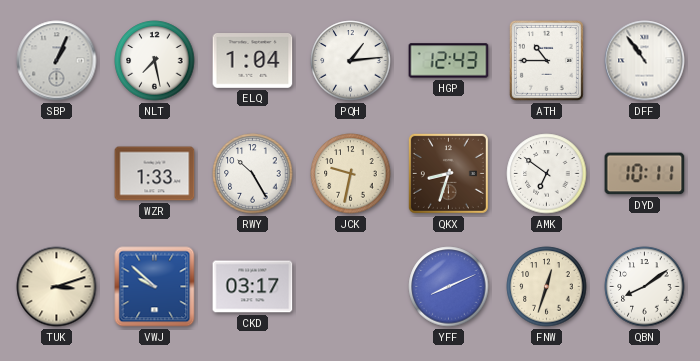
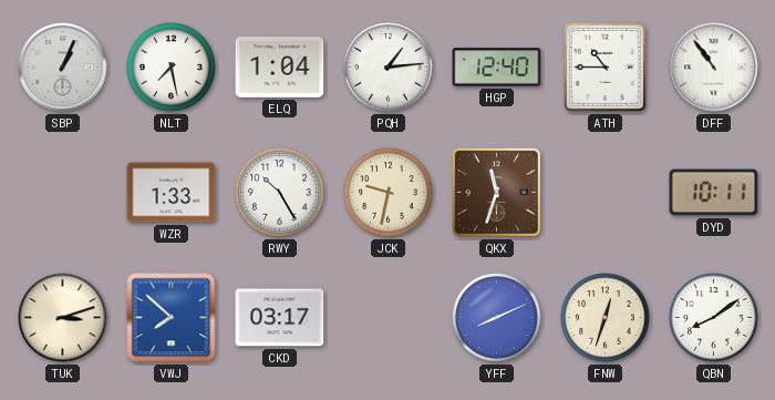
HGP: 12:43 -> 12:40 (497, 68)
QKX: 8:33 -> 11:33 (496, 192)
AMK: 6:51 -> none (547, 174)
VWJ: 9:52 -> 7:52 (172, 318)
